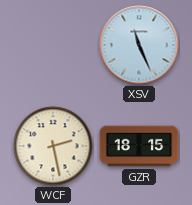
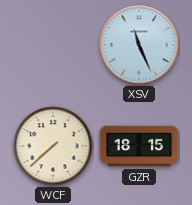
WCF: 2:28 -> 7:38 (53, 146)
